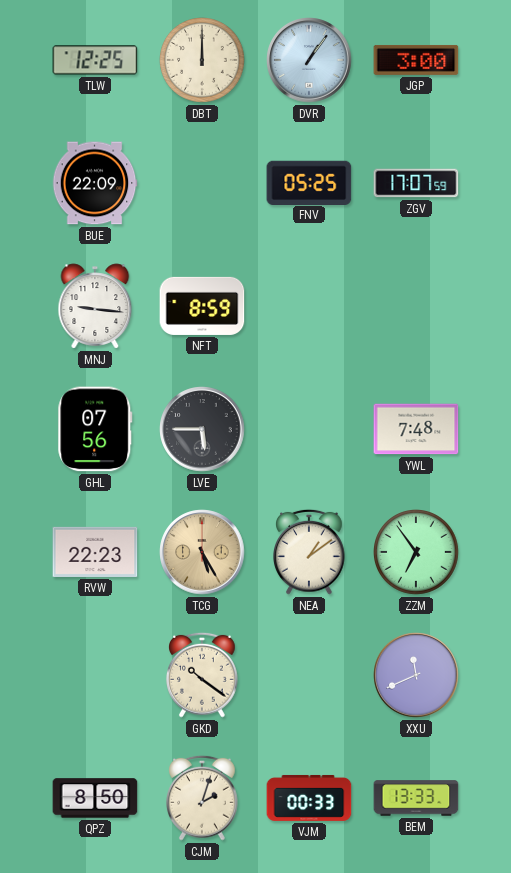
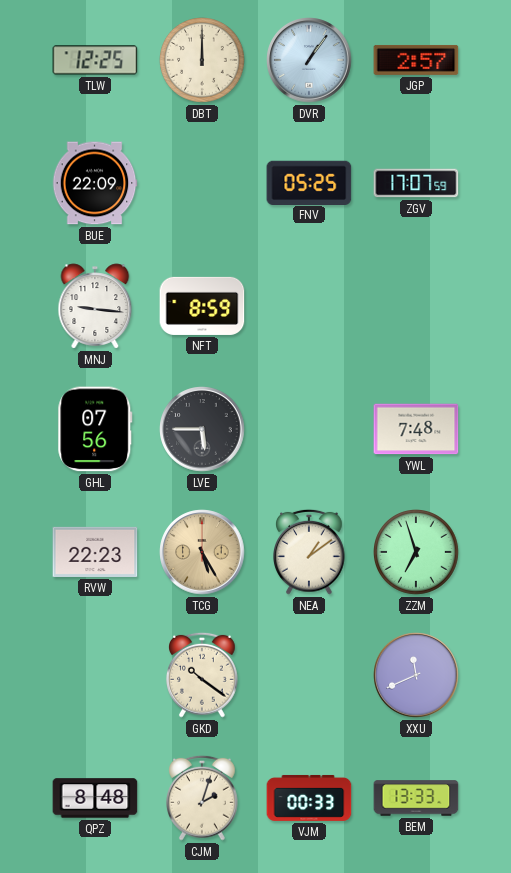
JGP: 3:00 -> 2:57 (416, 60)
ZZM: 6:54 -> 6:57 (417, 553)
QPZ: 8:50 -> 8:48 (95, 798)
